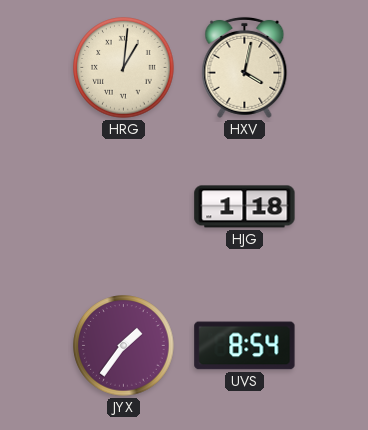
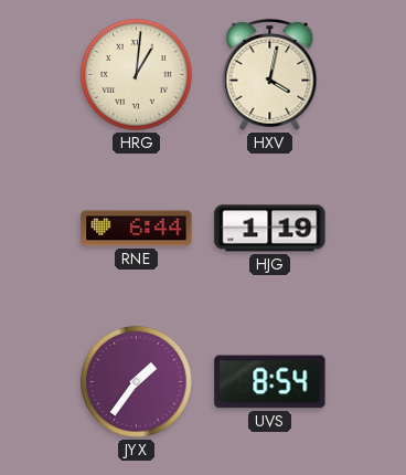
RNE: none -> 6:44 (137, 229)
HJG: 1:18 -> 1:19 (270, 229)
